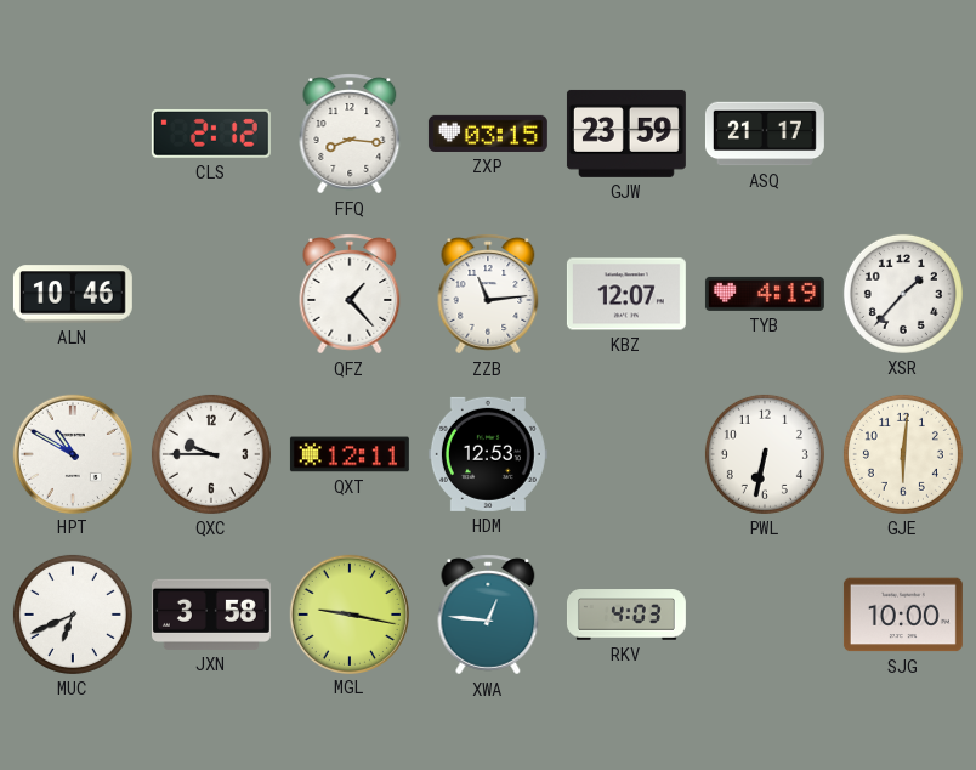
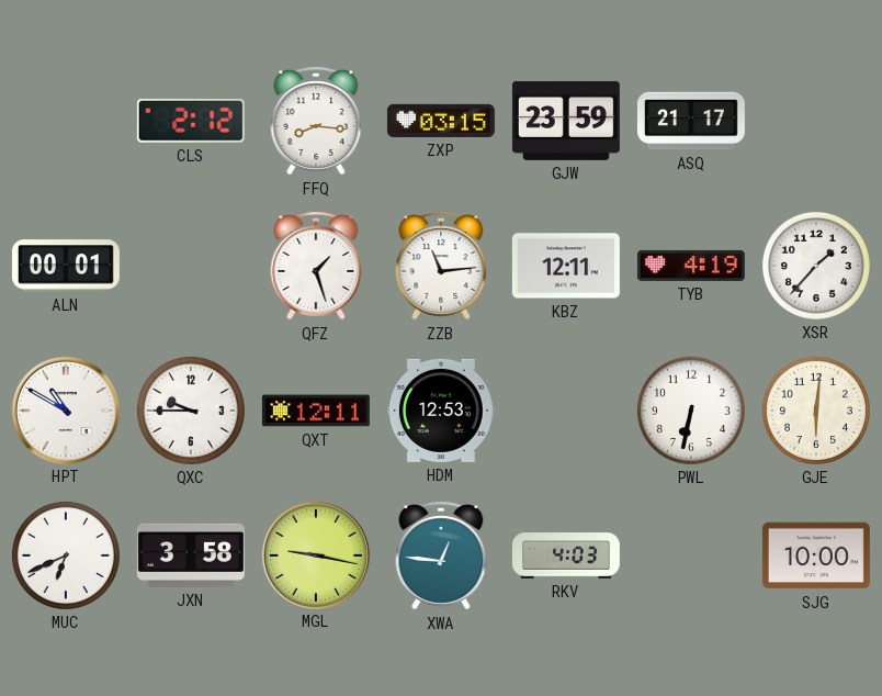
ALN: 10:46 -> 00:01 (66, 266)
QFZ: 1:23 -> 1:27 (316, 266)
KBZ: 12:07 -> 12:11 (566, 266)
